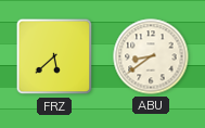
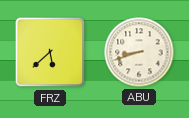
ABU: 8:39 -> 8:42 (139, 52)
